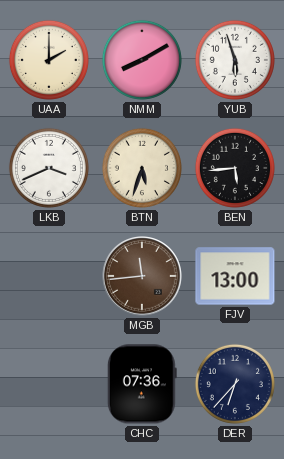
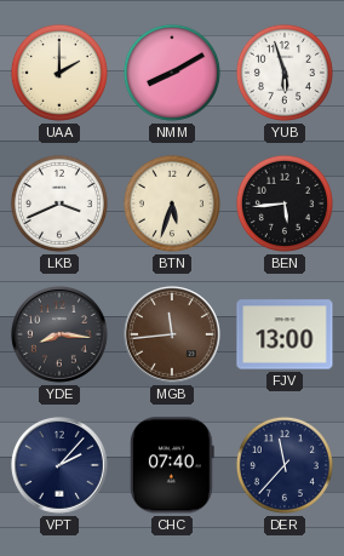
YDE: none -> 8:16 (61, 336)
VPT: none -> 2:07 (61, 466)
CHC: 07:36 -> 07:40 (172, 465)
DER: 6:37 -> 11:37 (285, 465)
